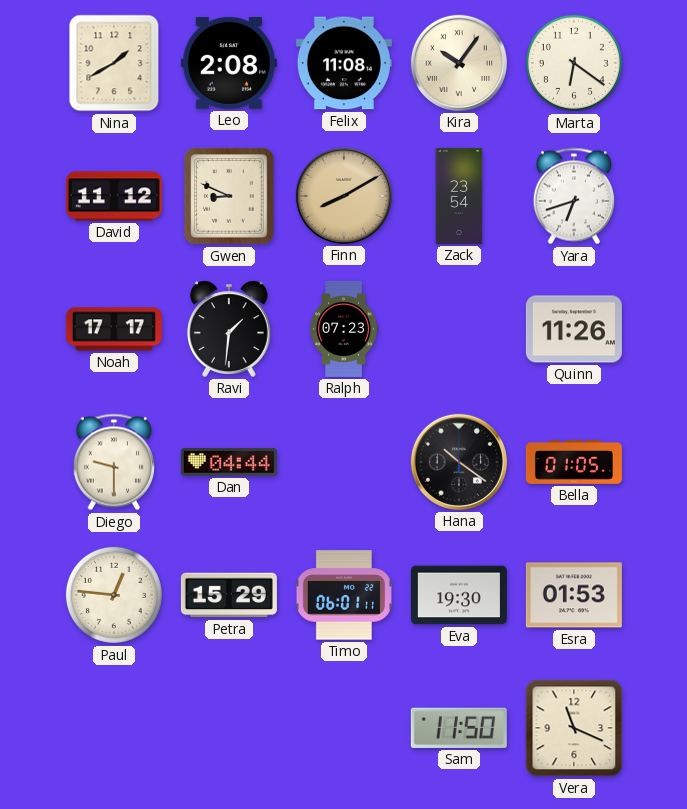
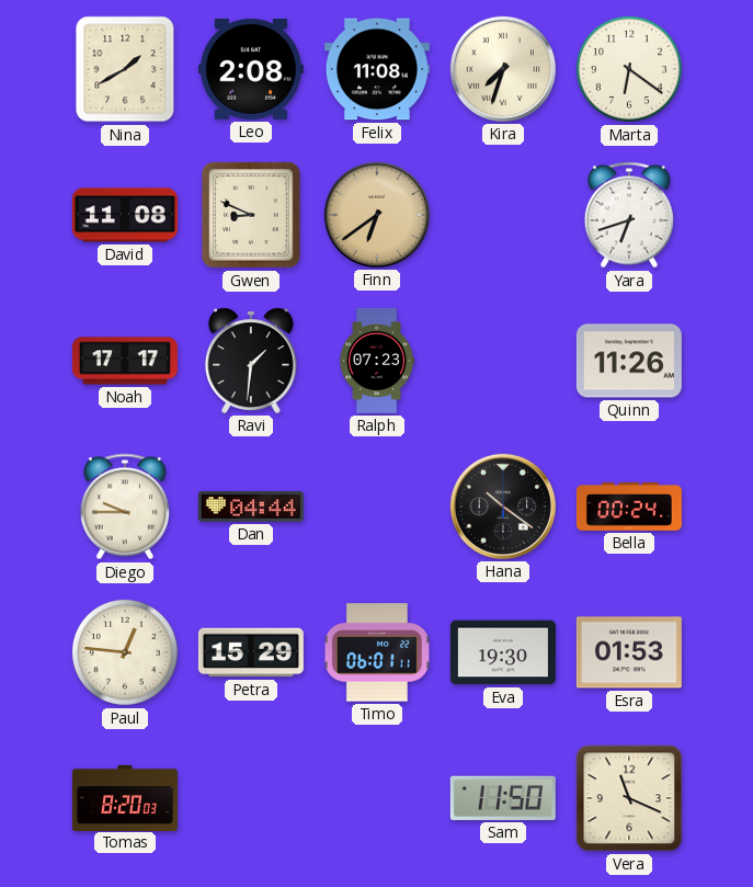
Kira: 10:06 -> 7:33 (503, 69)
David: 11:12 -> 11:08 (125, 215)
Finn: 8:10 -> 6:39 (377, 215)
Zack: 23:54 -> none (459, 196)
Diego: 9:30 -> 9:45 (125, 507)
Bella: 01:05 -> 00:24 (629, 507)
Tomas: none -> 8:20 (125, 797)
